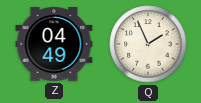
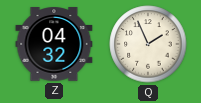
Z: 04:49 -> 04:32 (54, 44)
